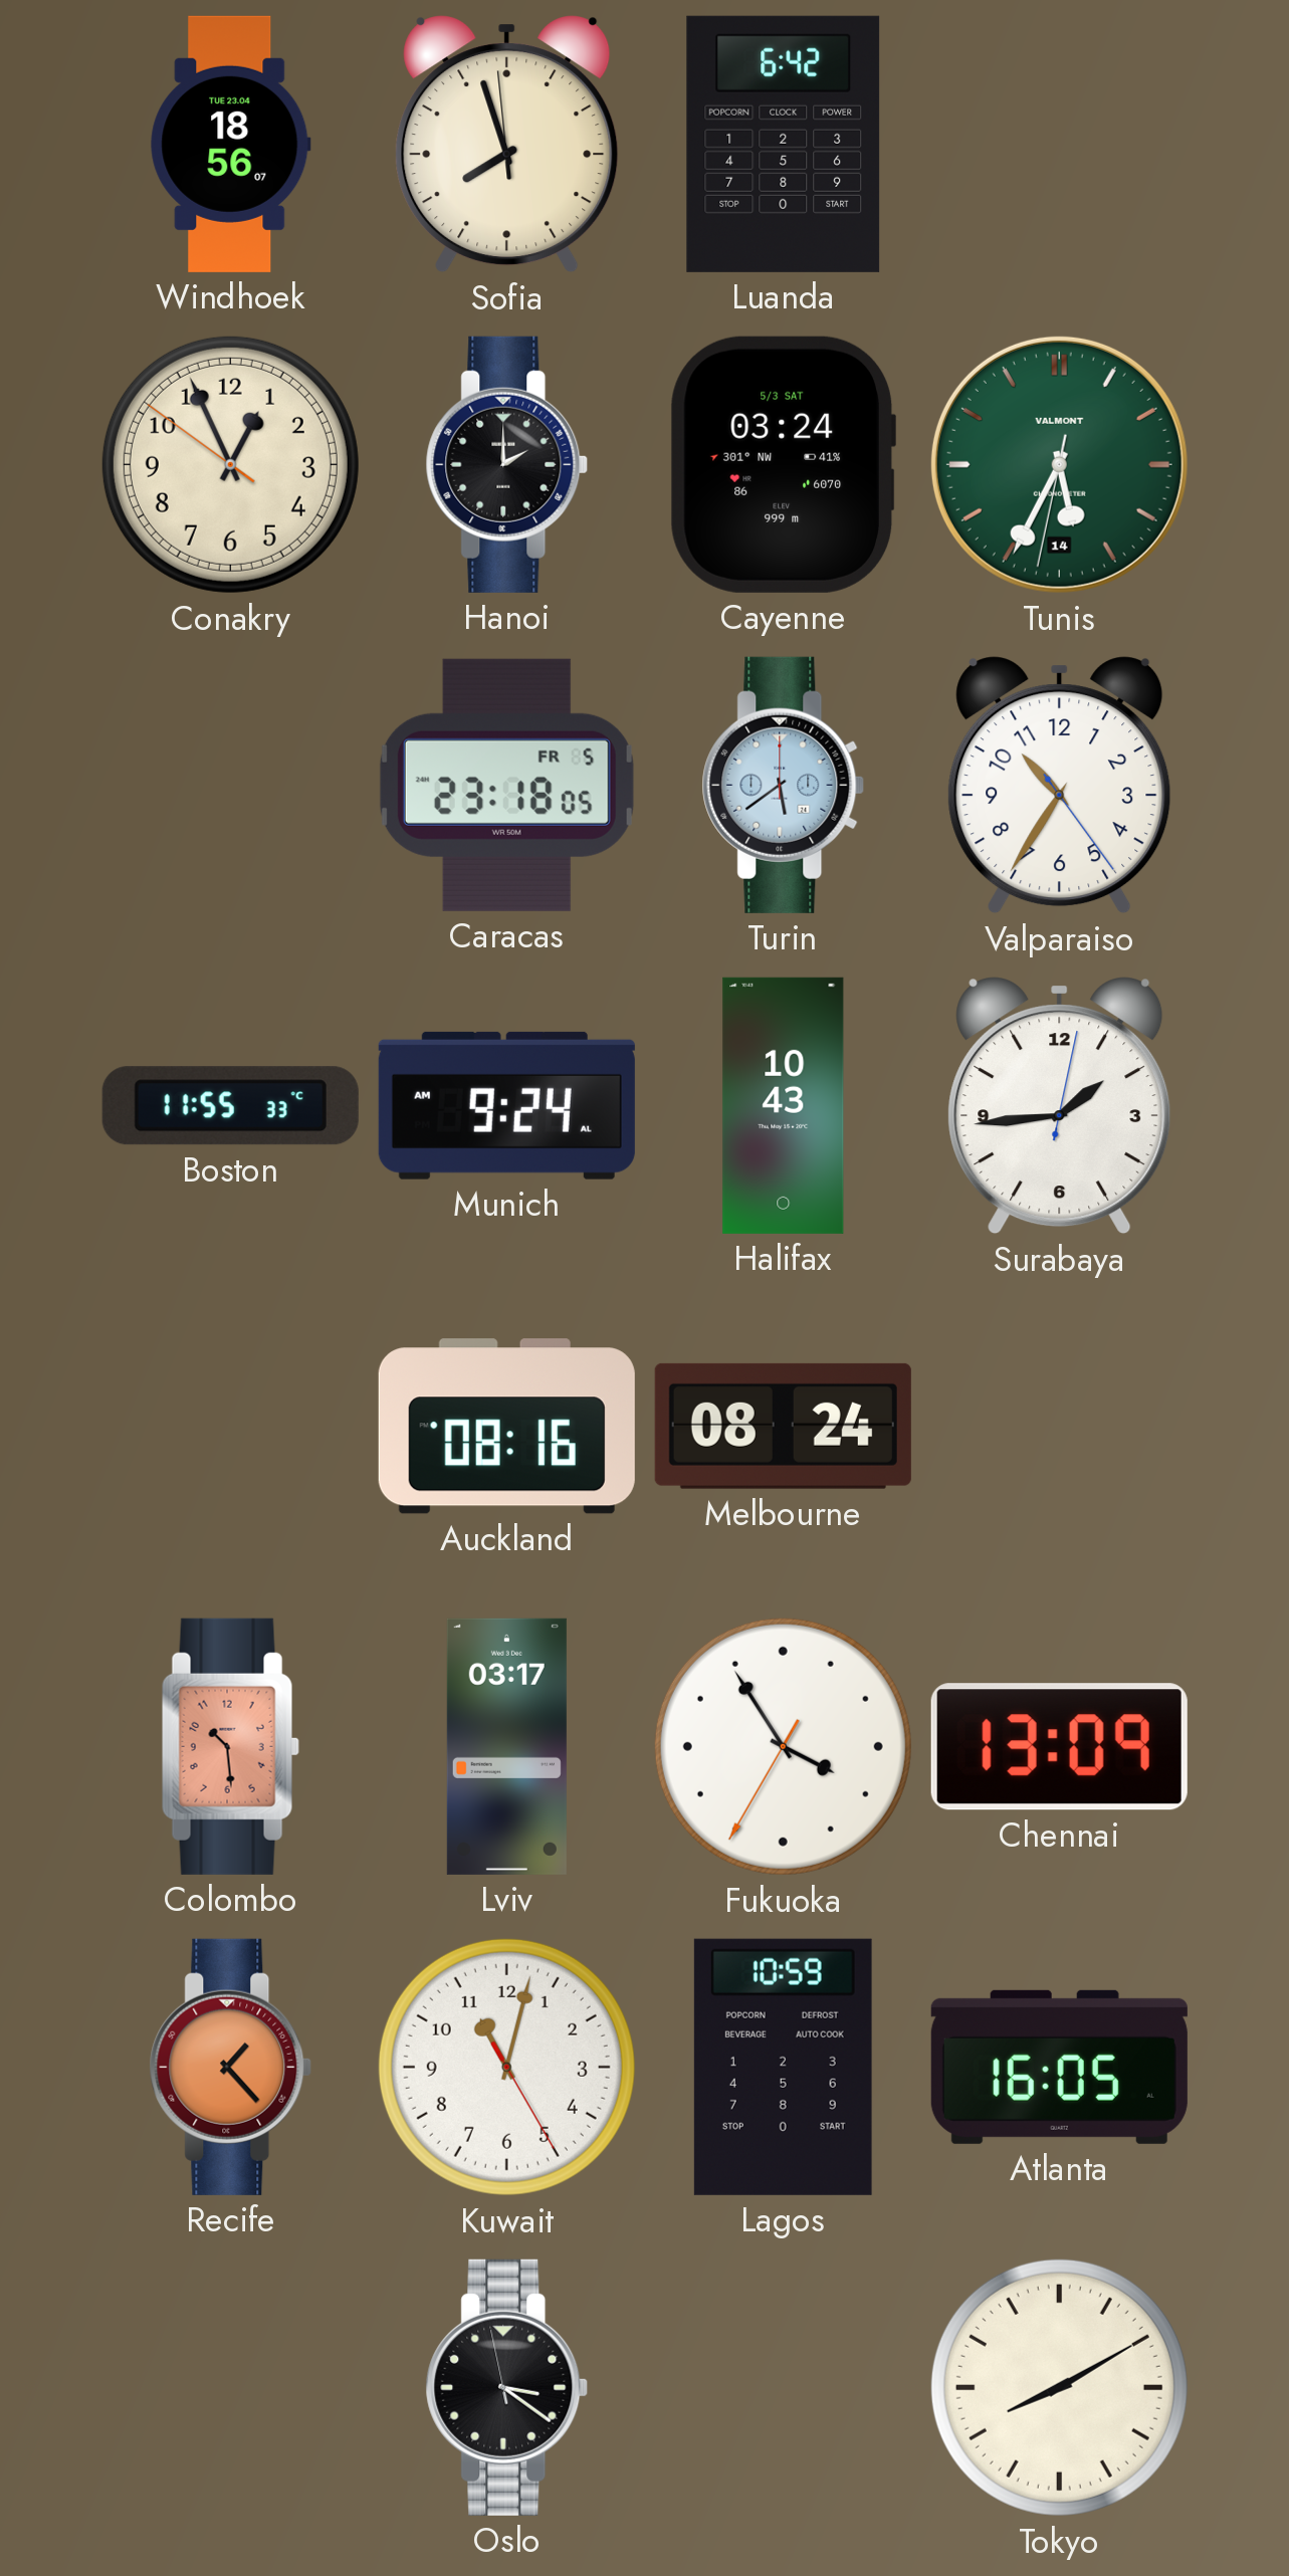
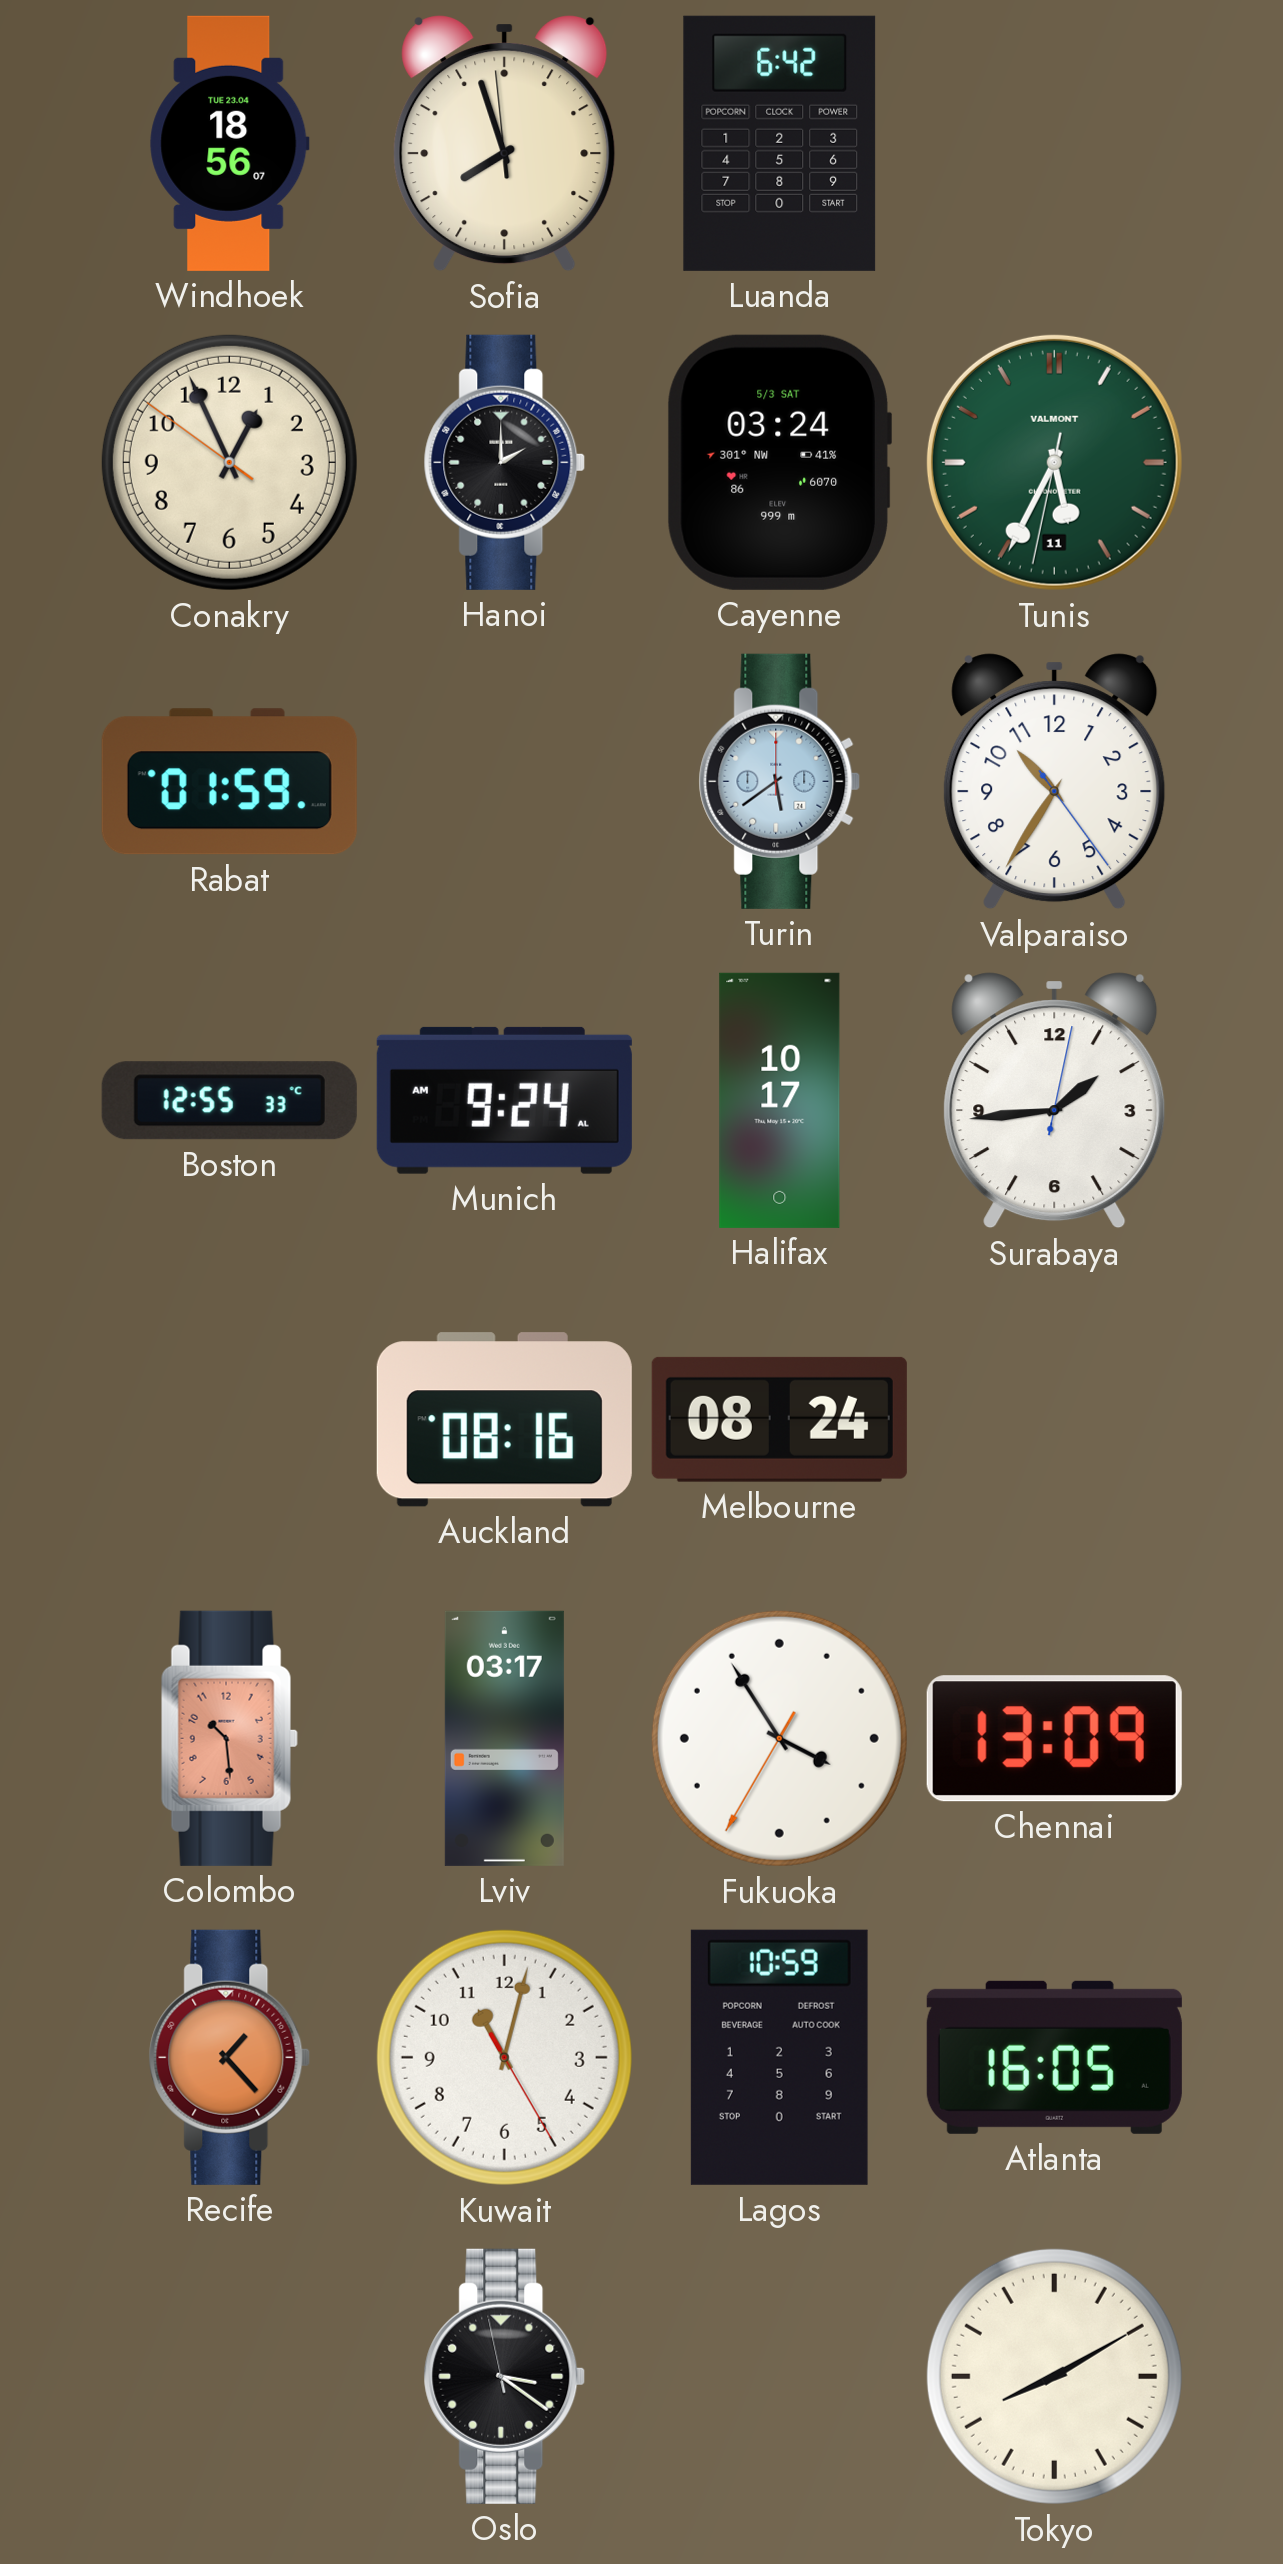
Tunis date: 14 -> 11 (1054, 462)
Rabat: none -> 01:59 (229, 782)
Caracas: 23:18 -> none (506, 785)
Boston: 11:55 -> 12:55 (229, 1101)
Halifax: 10:43 -> 10:17 (780, 1100)
